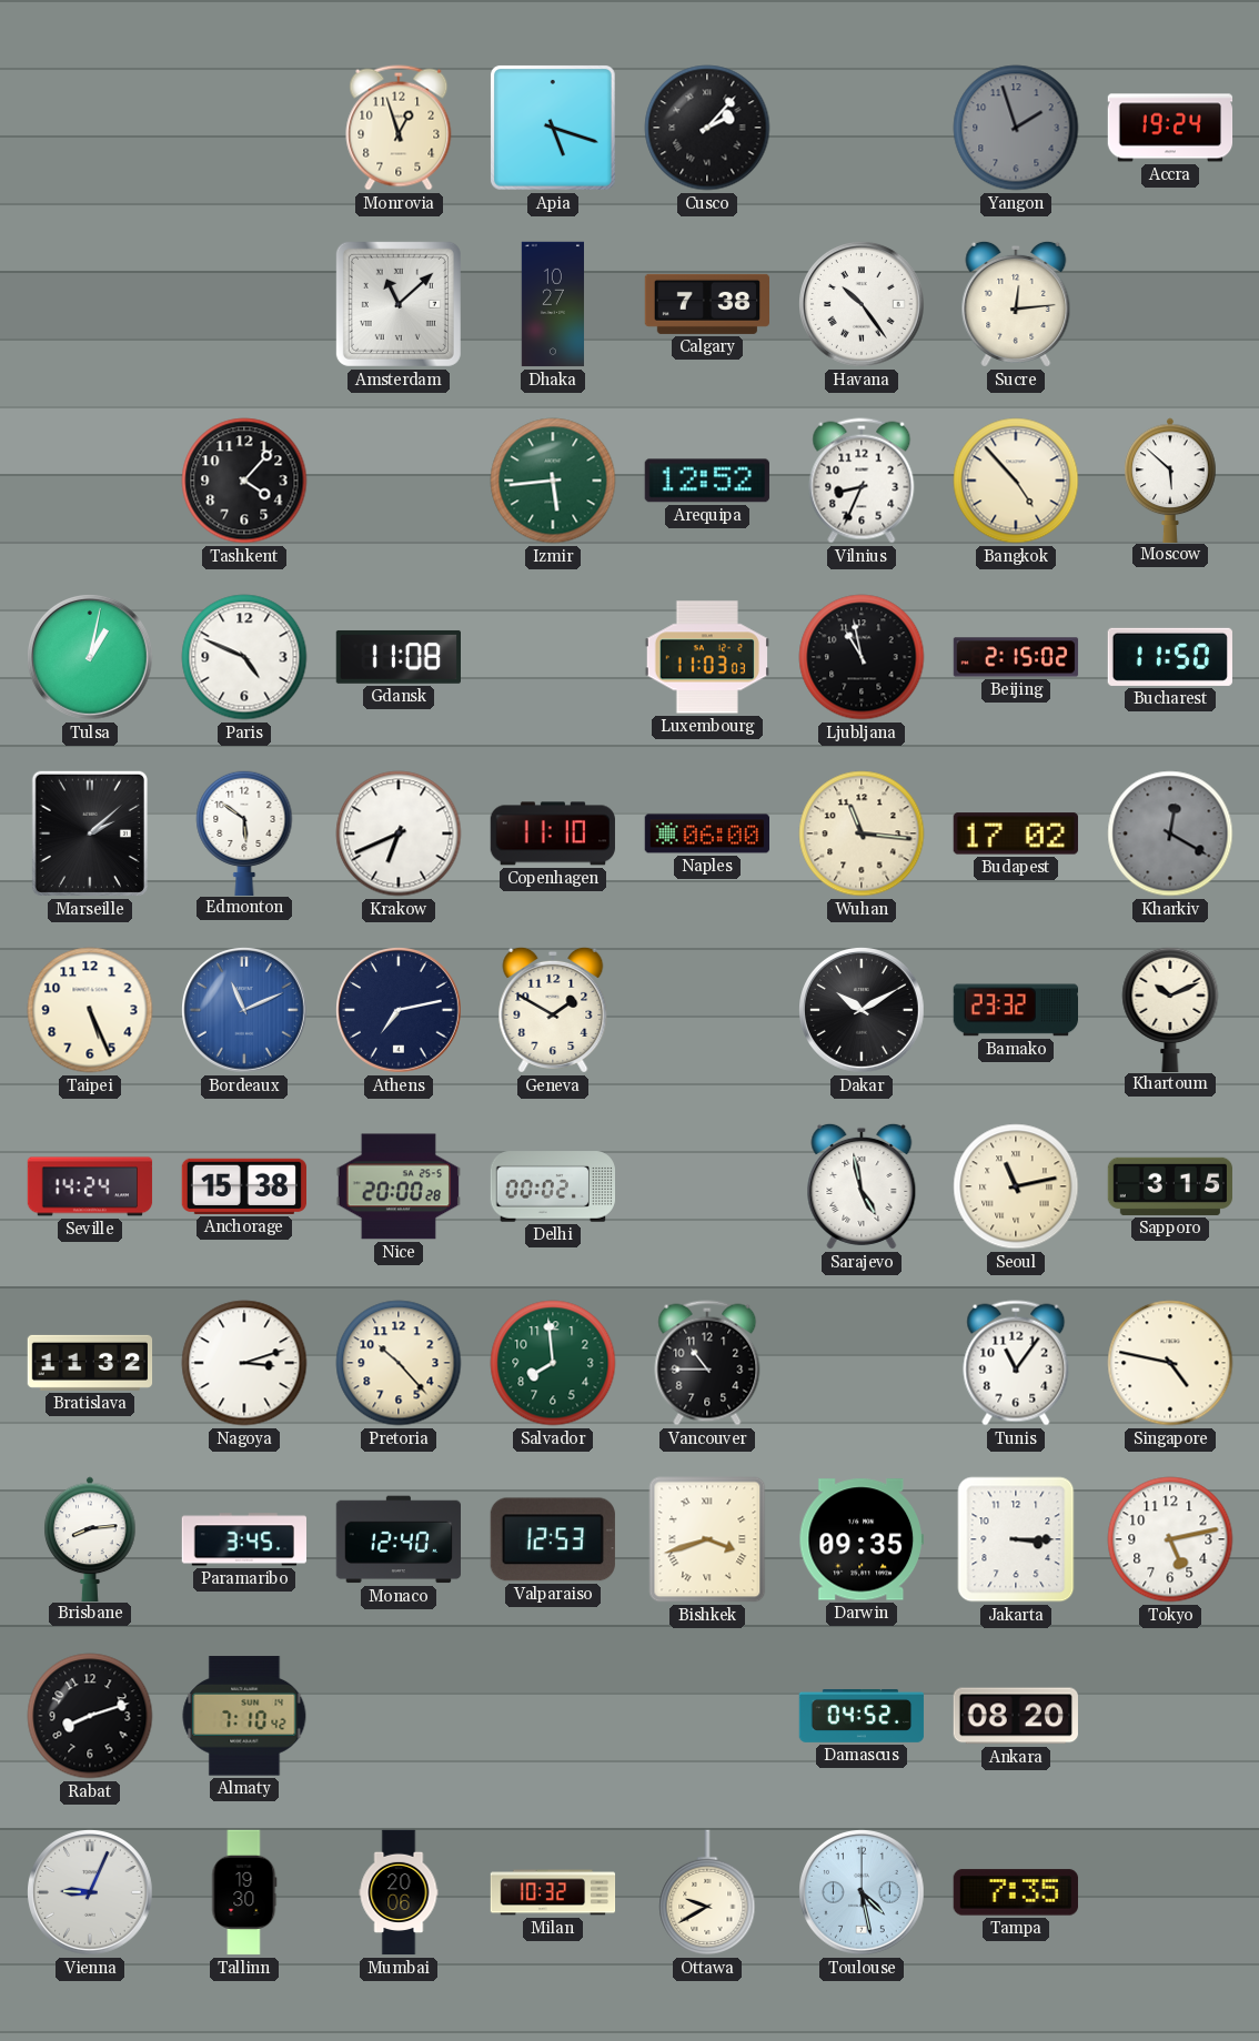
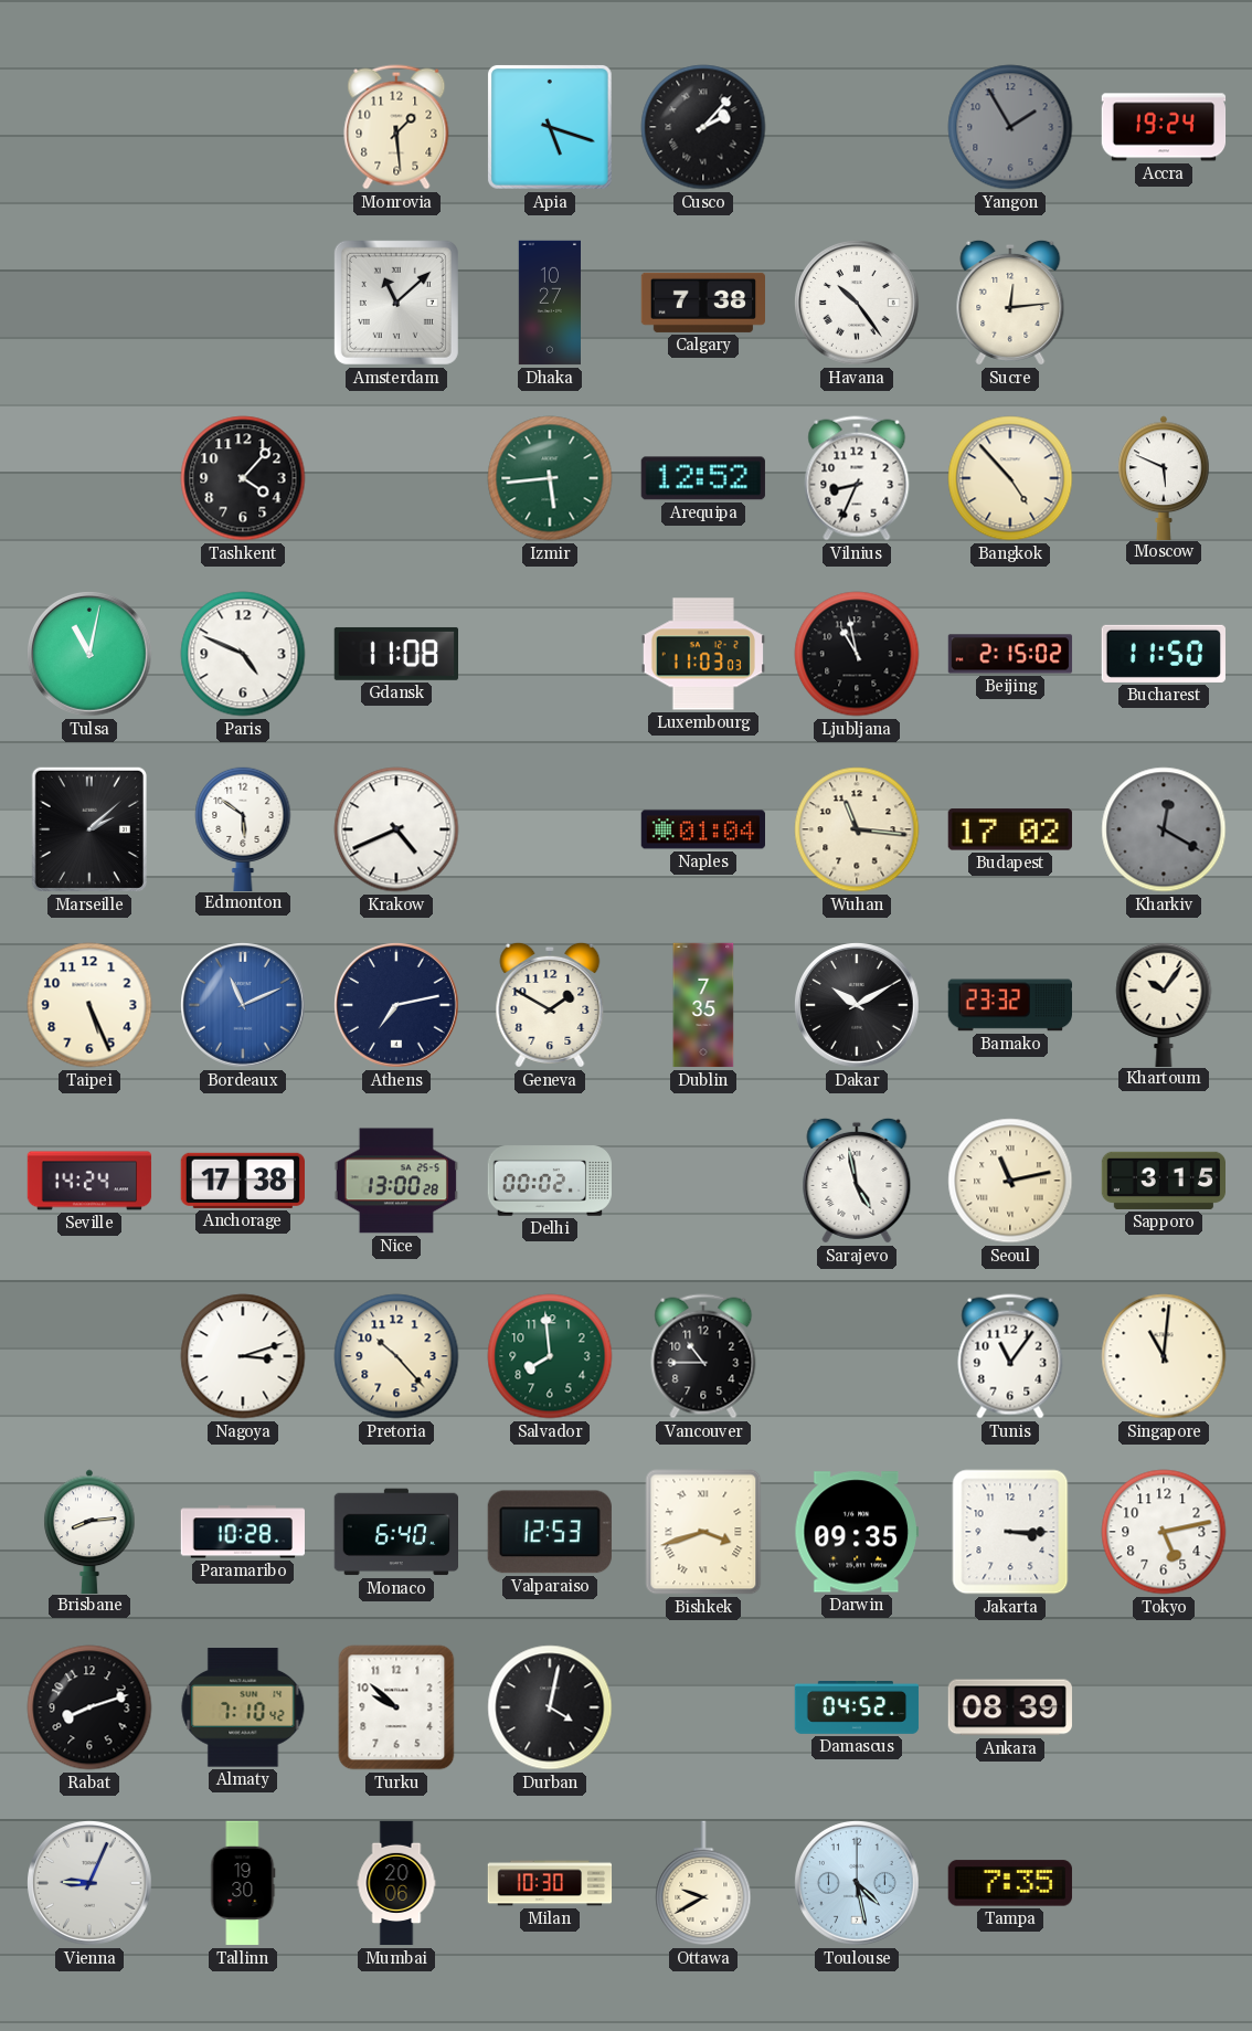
Monrovia: 12:57 -> 1:29 (396, 127)
Yangon: 1:57 -> 1:55 (1010, 127)
Moscow: 5:52 -> 5:49 (1164, 477)
Tulsa: 1:02 -> 11:02 (91, 655)
Krakow: 6:41 -> 4:41 (396, 829)
Copenhagen: 11:10 -> none (552, 833)
Naples: 06:00 -> 01:04 (702, 829)
Dublin: none -> 7:35 (703, 1005)
Khartoum: 10:11 -> 10:06 (1164, 1004)
Anchorage: 15:38 -> 17:38 (242, 1181)
Nice: 20:00 -> 13:00 (395, 1181)
Bratislava: 11:32 -> none (90, 1363)
Singapore: 4:47 -> 11:01 (1164, 1356)
Paramaribo: 3:45 -> 10:28 (242, 1532)
Monaco: 12:40 -> 6:40 (395, 1532)
Turku: none -> 9:52 (396, 1707)
Durban: none -> 4:02 (550, 1707)
Ankara: 08:20 -> 08:39 (1009, 1707)
Milan: 10:32 -> 10:30 (550, 1883)
